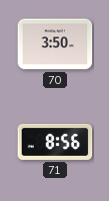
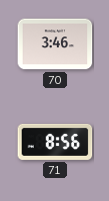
70: 3:50 -> 3:46 (55, 44)
